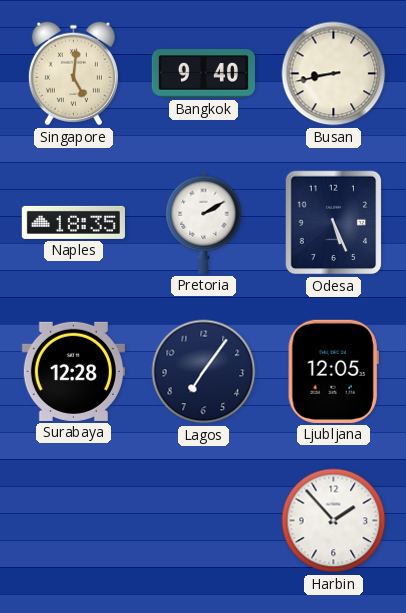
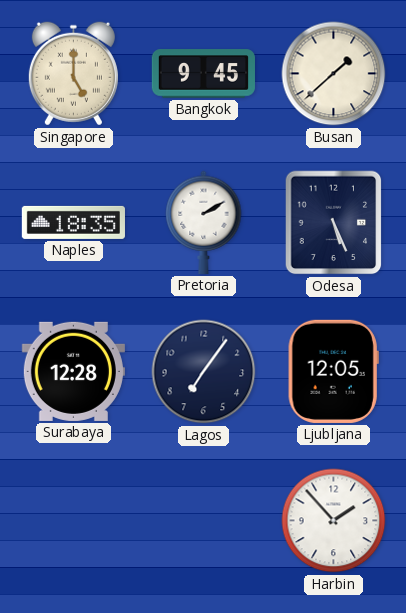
Singapore: 5:01 -> 5:00 (73, 74)
Bangkok: 9:40 -> 9:45 (203, 74)
Busan: 8:43 -> 1:38 (334, 74)
